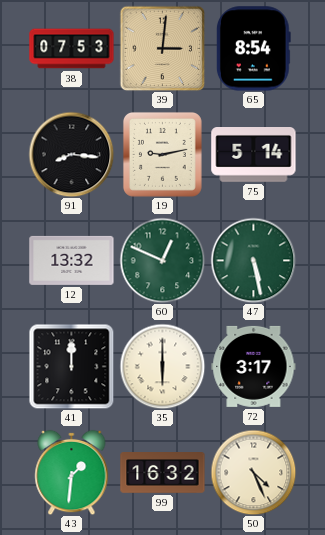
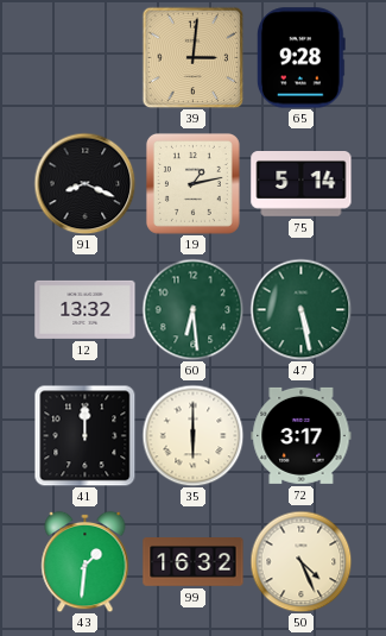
38: 07:53 -> none (72, 49)
65: 8:54 -> 9:28 (300, 58)
91: 8:16 -> 8:19 (84, 183)
19: 9:13 -> 1:13 (192, 183)
60: 12:49 -> 6:29 (192, 309)
